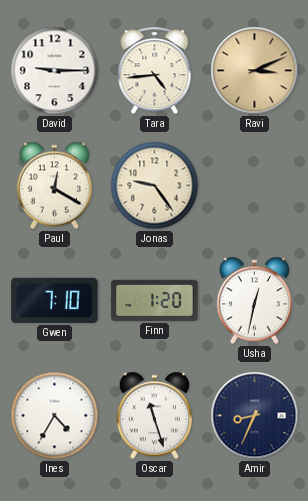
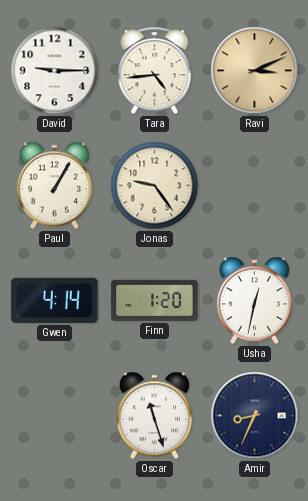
Paul: 12:20 -> 1:05 (54, 186)
Gwen: 7:10 -> 4:14 (55, 300)
Ines: 4:35 -> none (55, 416)
